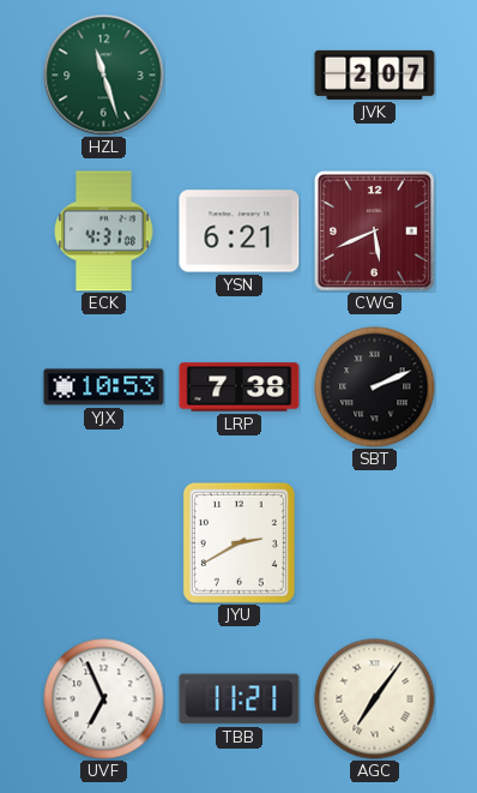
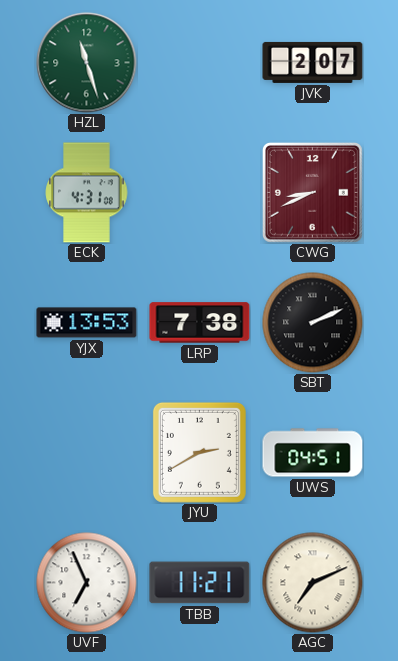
YSN: 6:21 -> none (240, 232)
CWG: 5:41 -> 8:41 (312, 192)
YJX: 10:53 -> 13:53 (87, 323)
UWS: none -> 04:51 (313, 453)
AGC: 7:06 -> 7:11 (313, 583)
